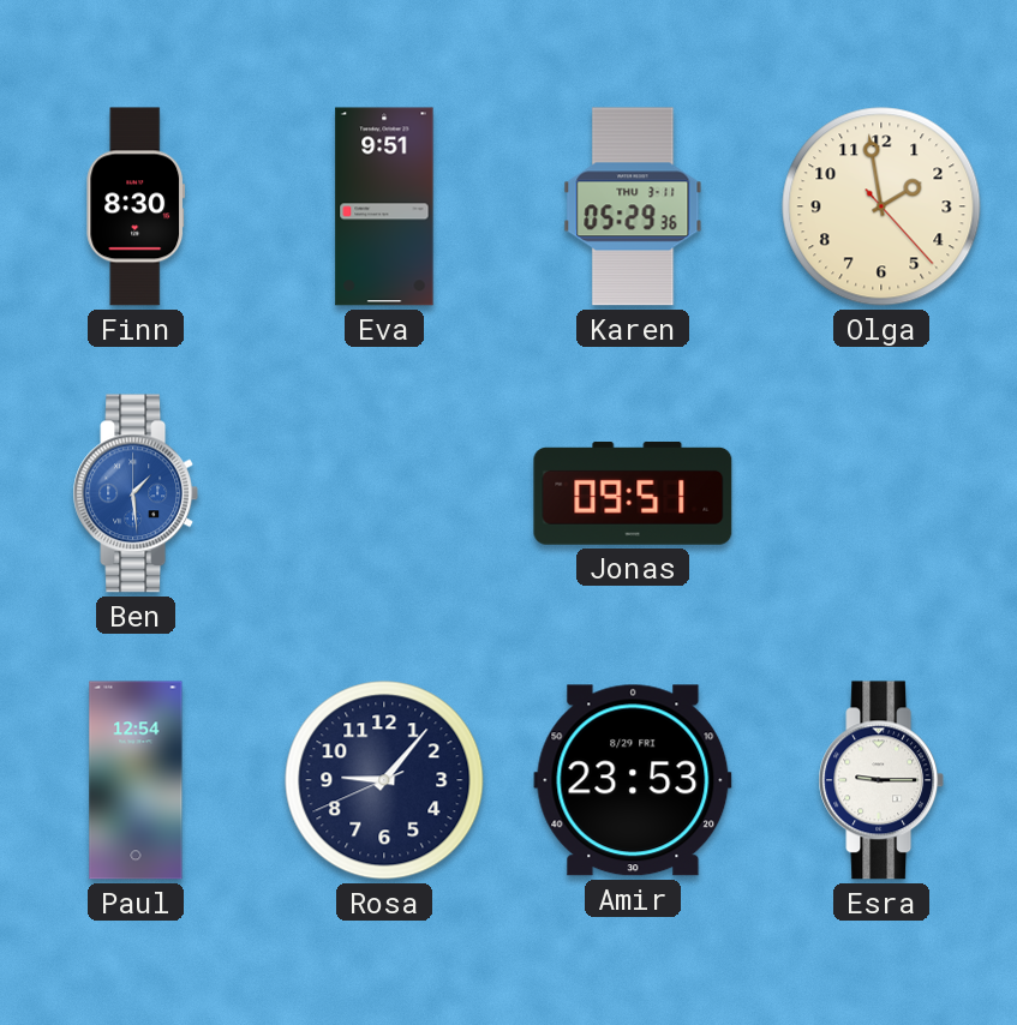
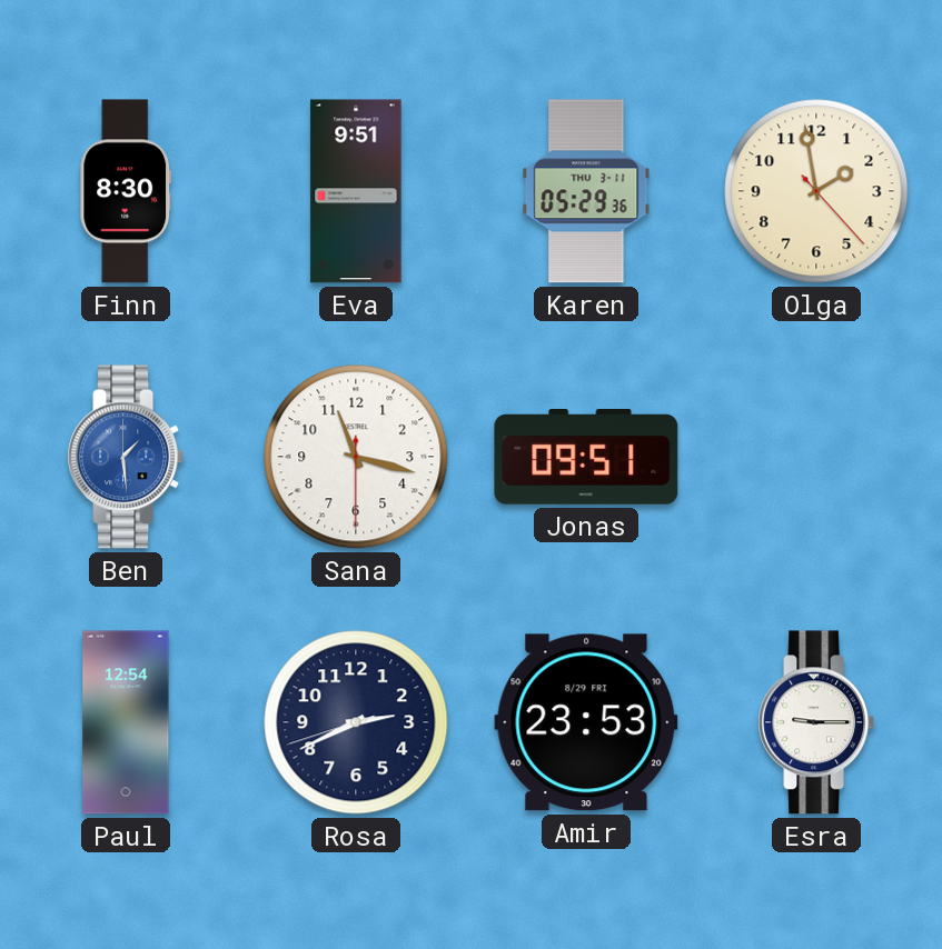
Sana: none -> 11:17 (356, 457)
Rosa: 9:06 -> 2:40 (356, 722)
